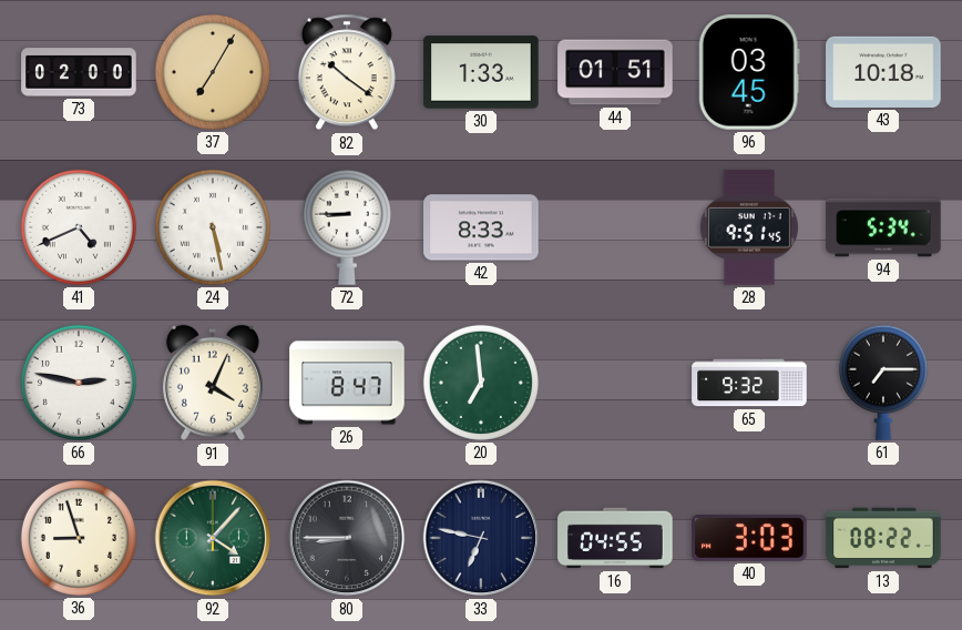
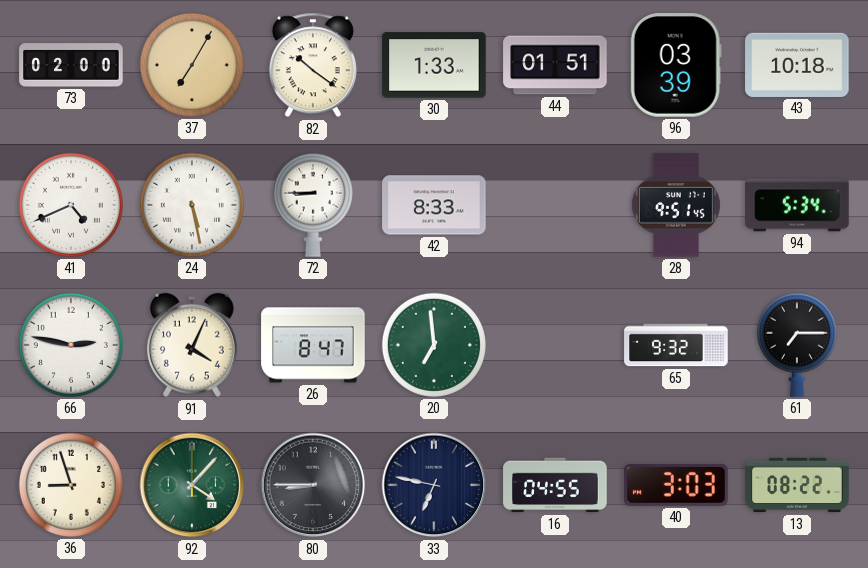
96: 03:45 -> 03:39 (676, 65)
